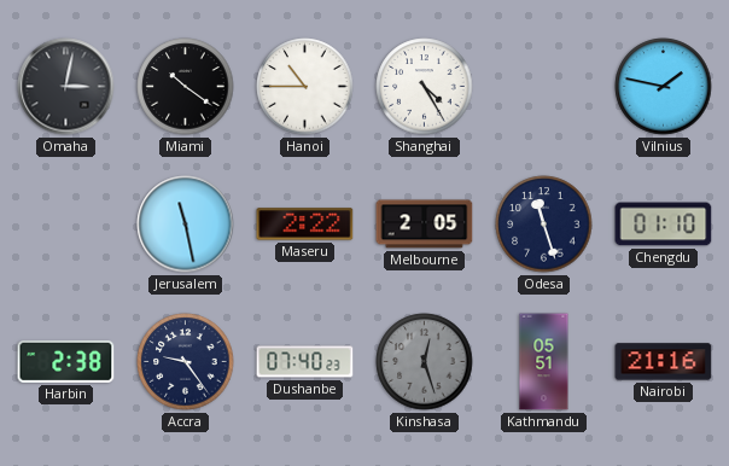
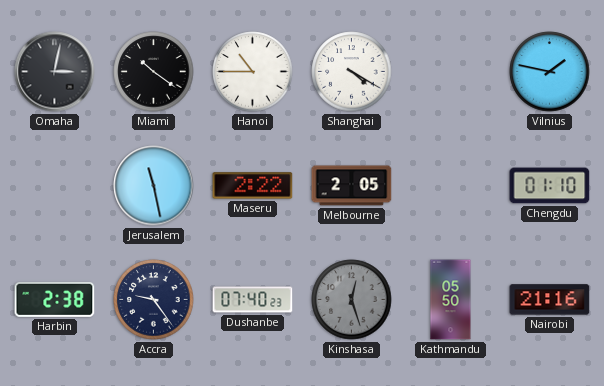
Shanghai: 4:25 -> 4:20 (352, 72)
Odesa: 11:27 -> none (544, 225)
Kathmandu: 05:51 -> 05:50 (451, 300)
